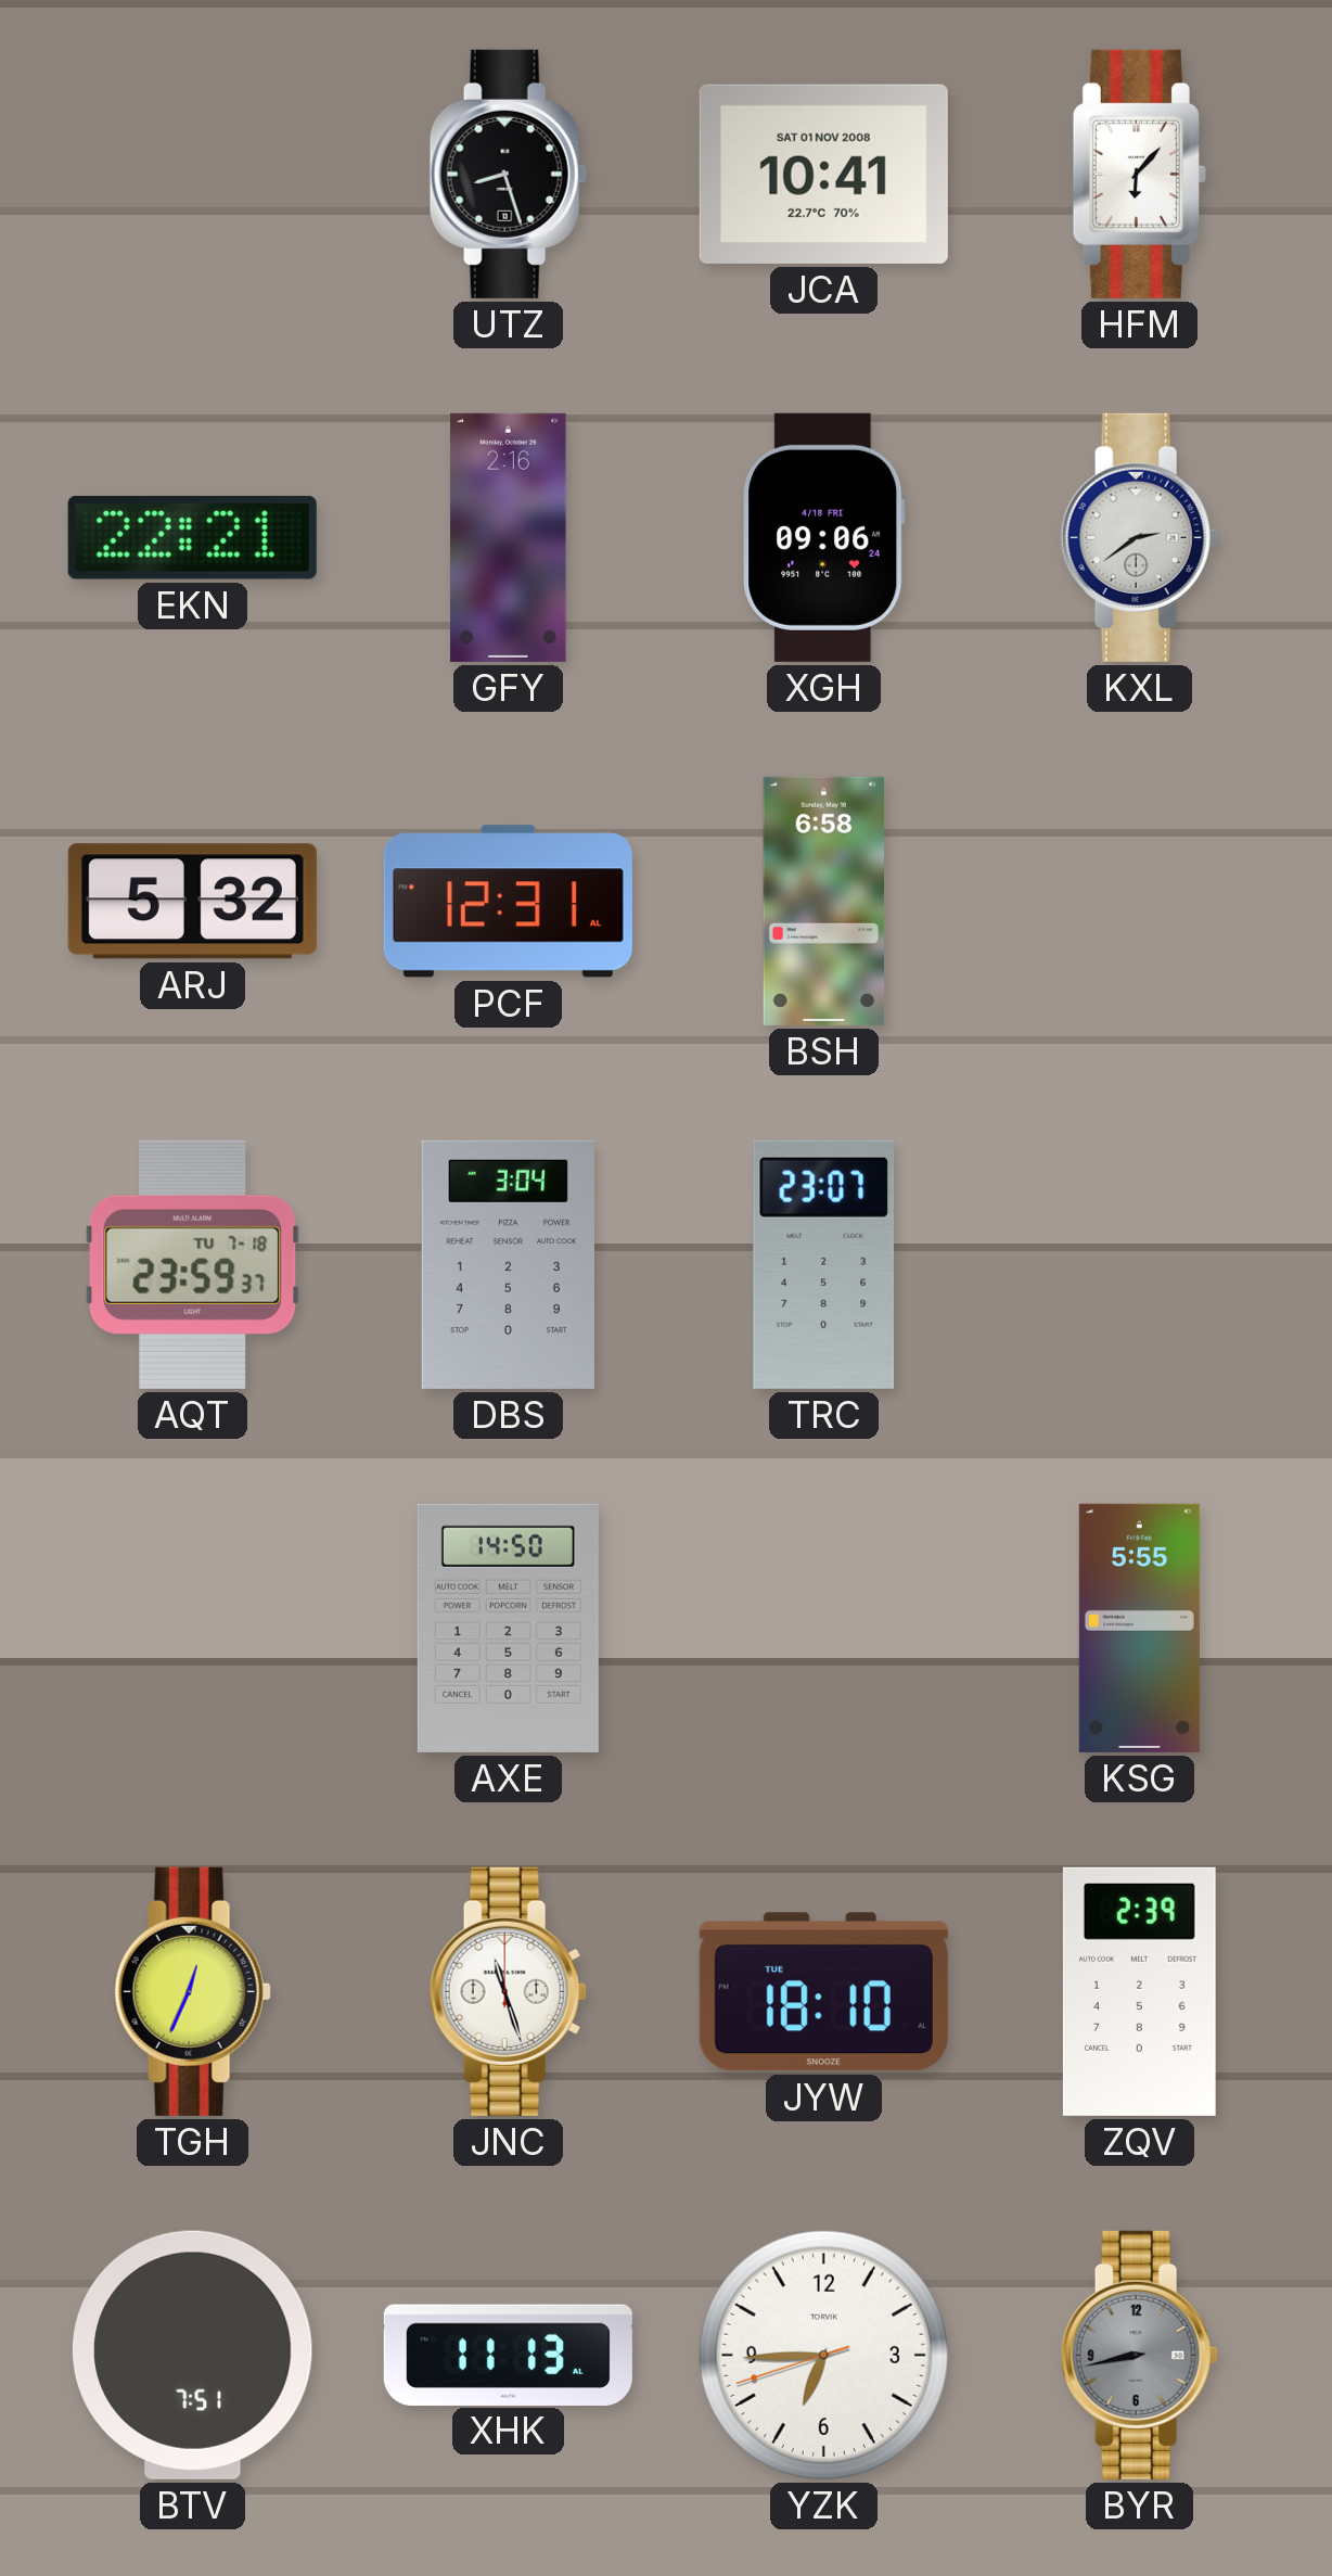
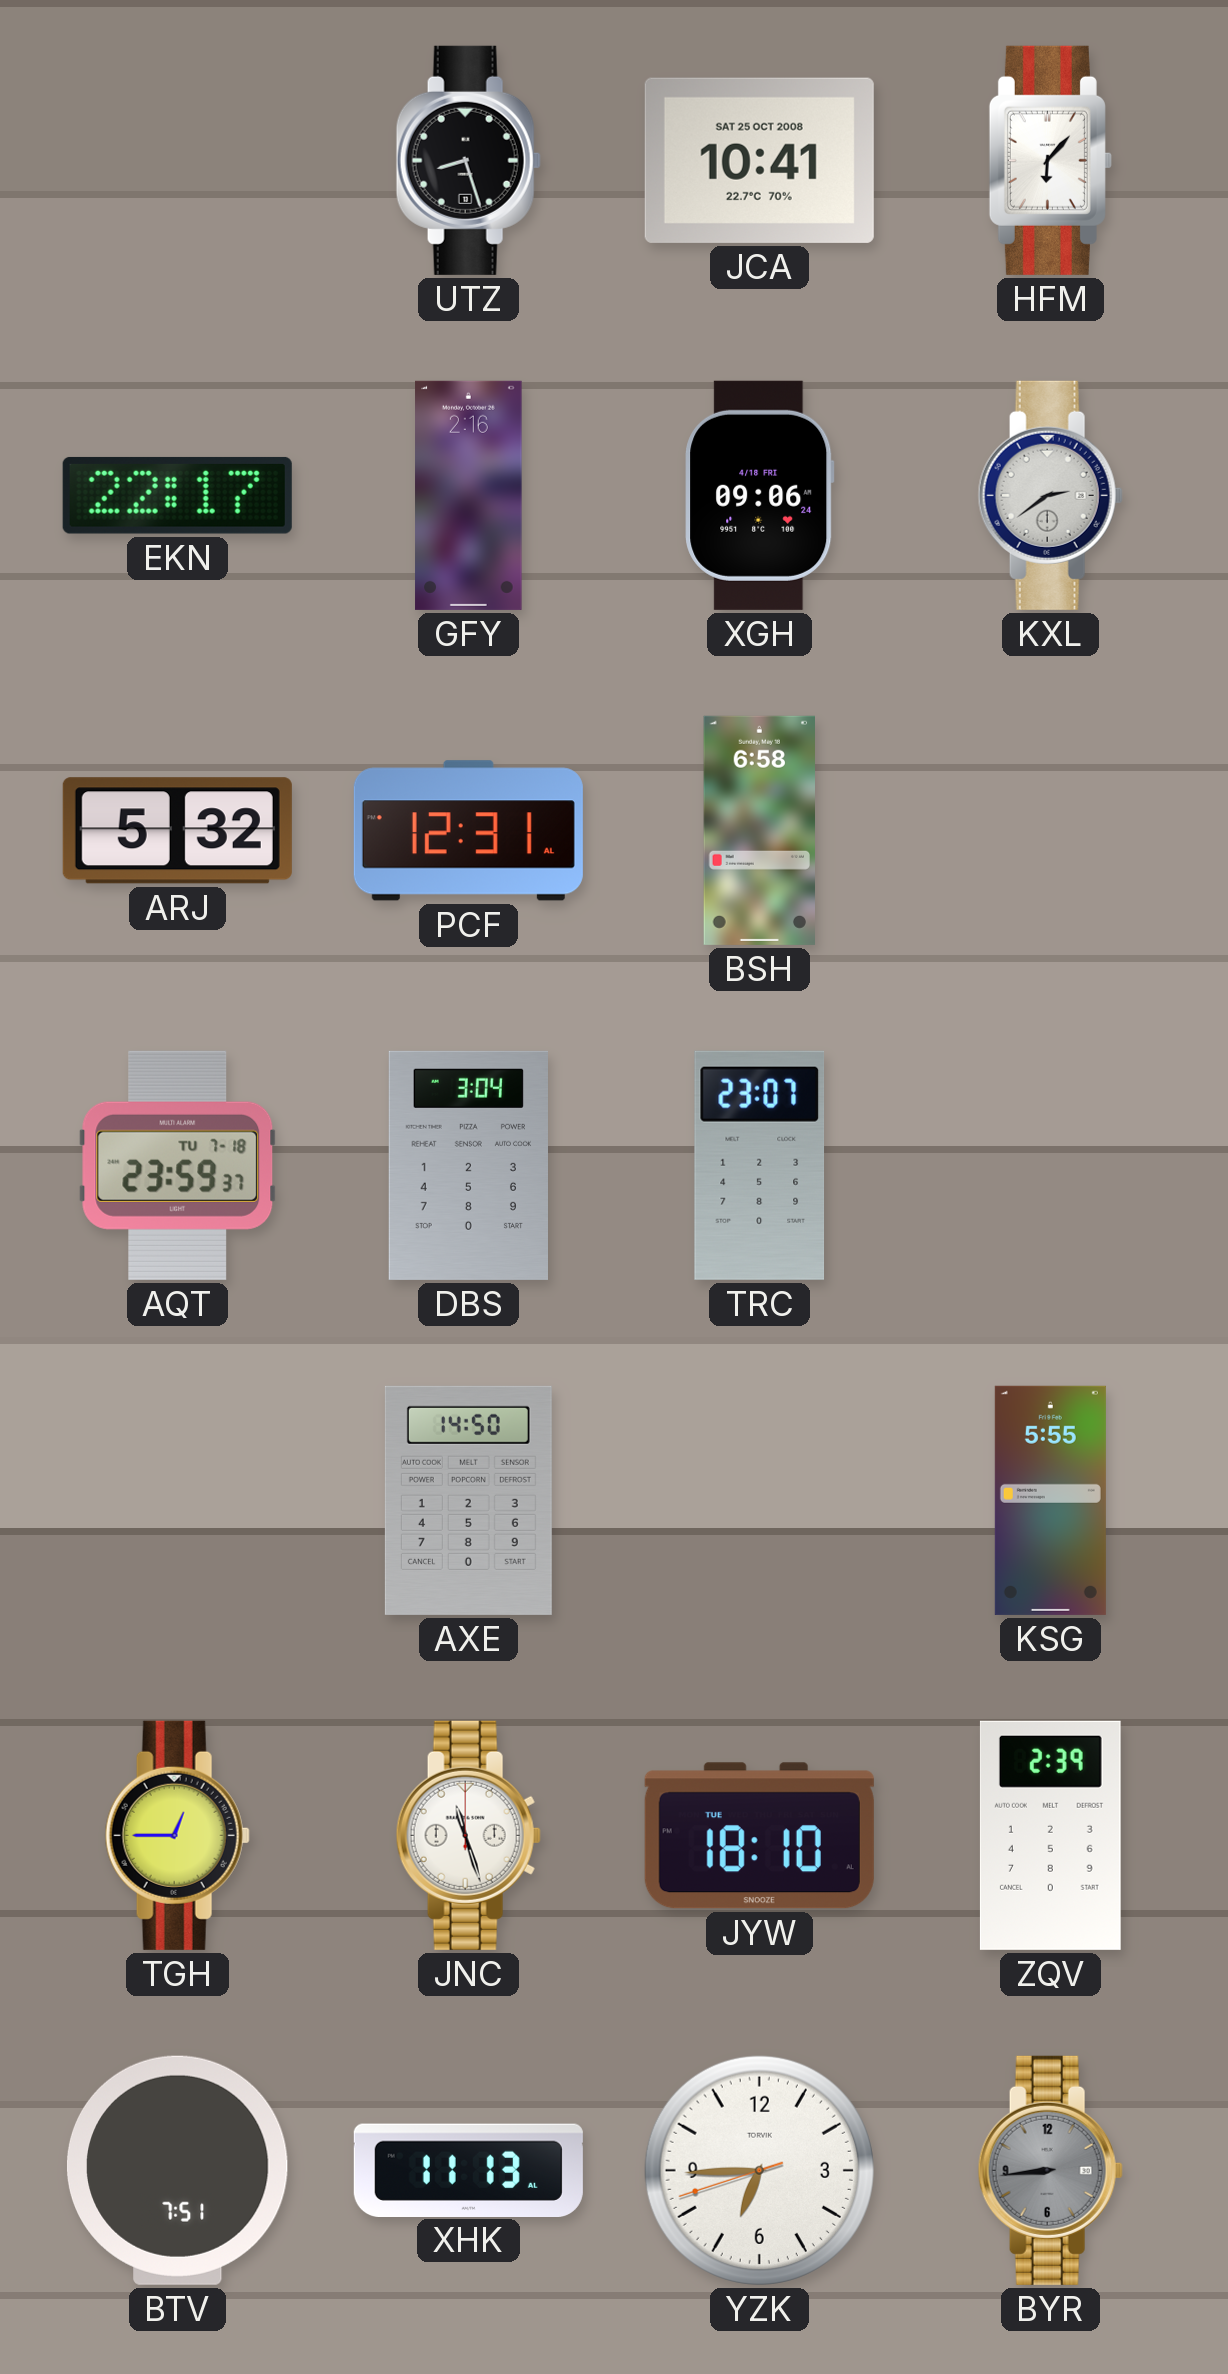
JCA date: SAT 01 NOV 2008 -> SAT 25 OCT 2008 (759, 160)
EKN: 22:21 -> 22:17 (177, 495)
TGH: 12:34 -> 12:45 (177, 1835)
BYR: 8:43 -> 8:44 (1050, 2170)
